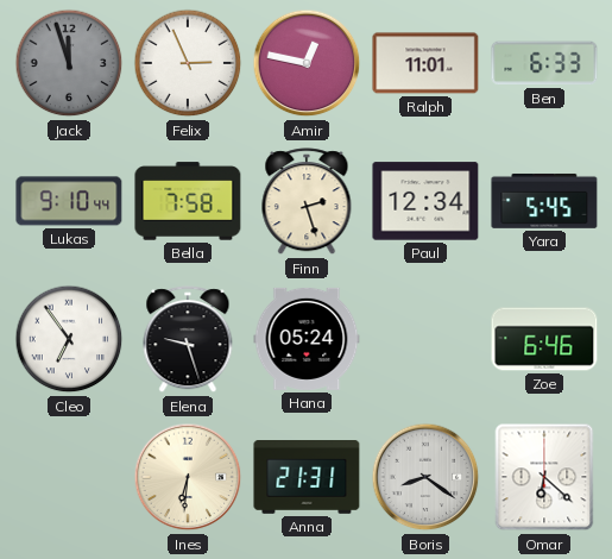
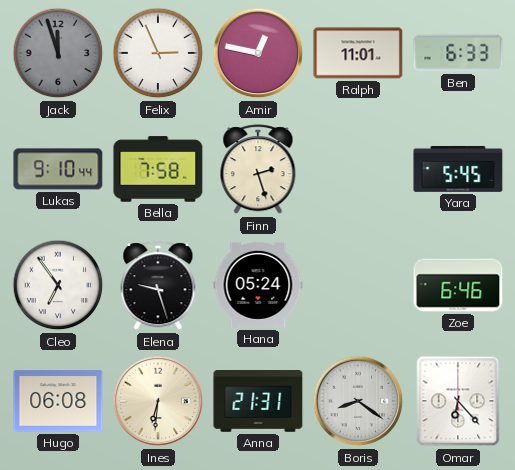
Paul: 12:34 -> none (425, 201)
Hugo: none -> 06:08 (58, 401)
Omar: 6:22 -> 6:23 (458, 401)
